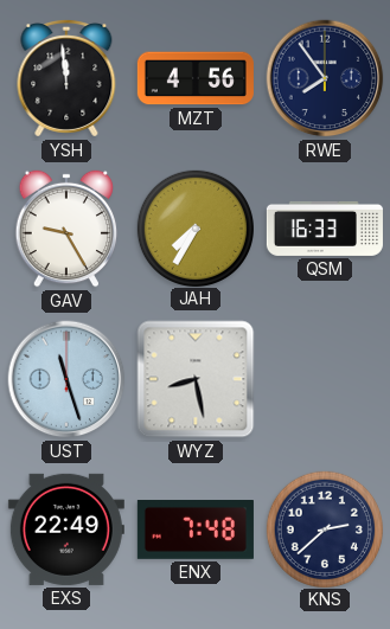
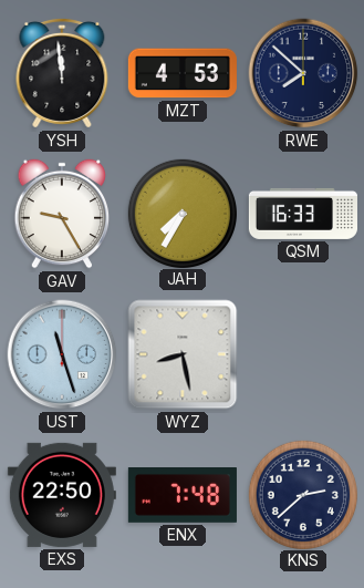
MZT: 4:56 -> 4:53 (183, 73)
RWE: 7:54 -> 7:52 (303, 73)
EXS: 22:49 -> 22:50 (62, 495)
